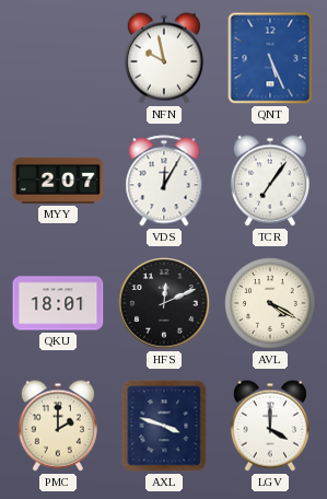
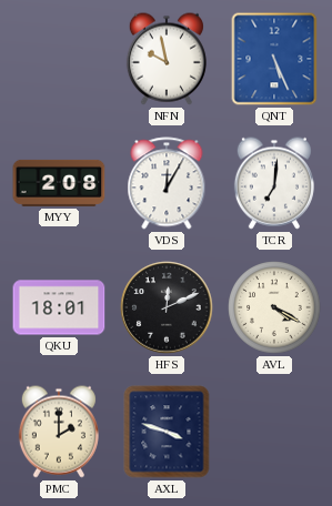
MYY: 2:07 -> 2:08 (59, 183)
TCR: 7:06 -> 7:01 (274, 183)
LGV: 4:00 -> none (270, 426)
